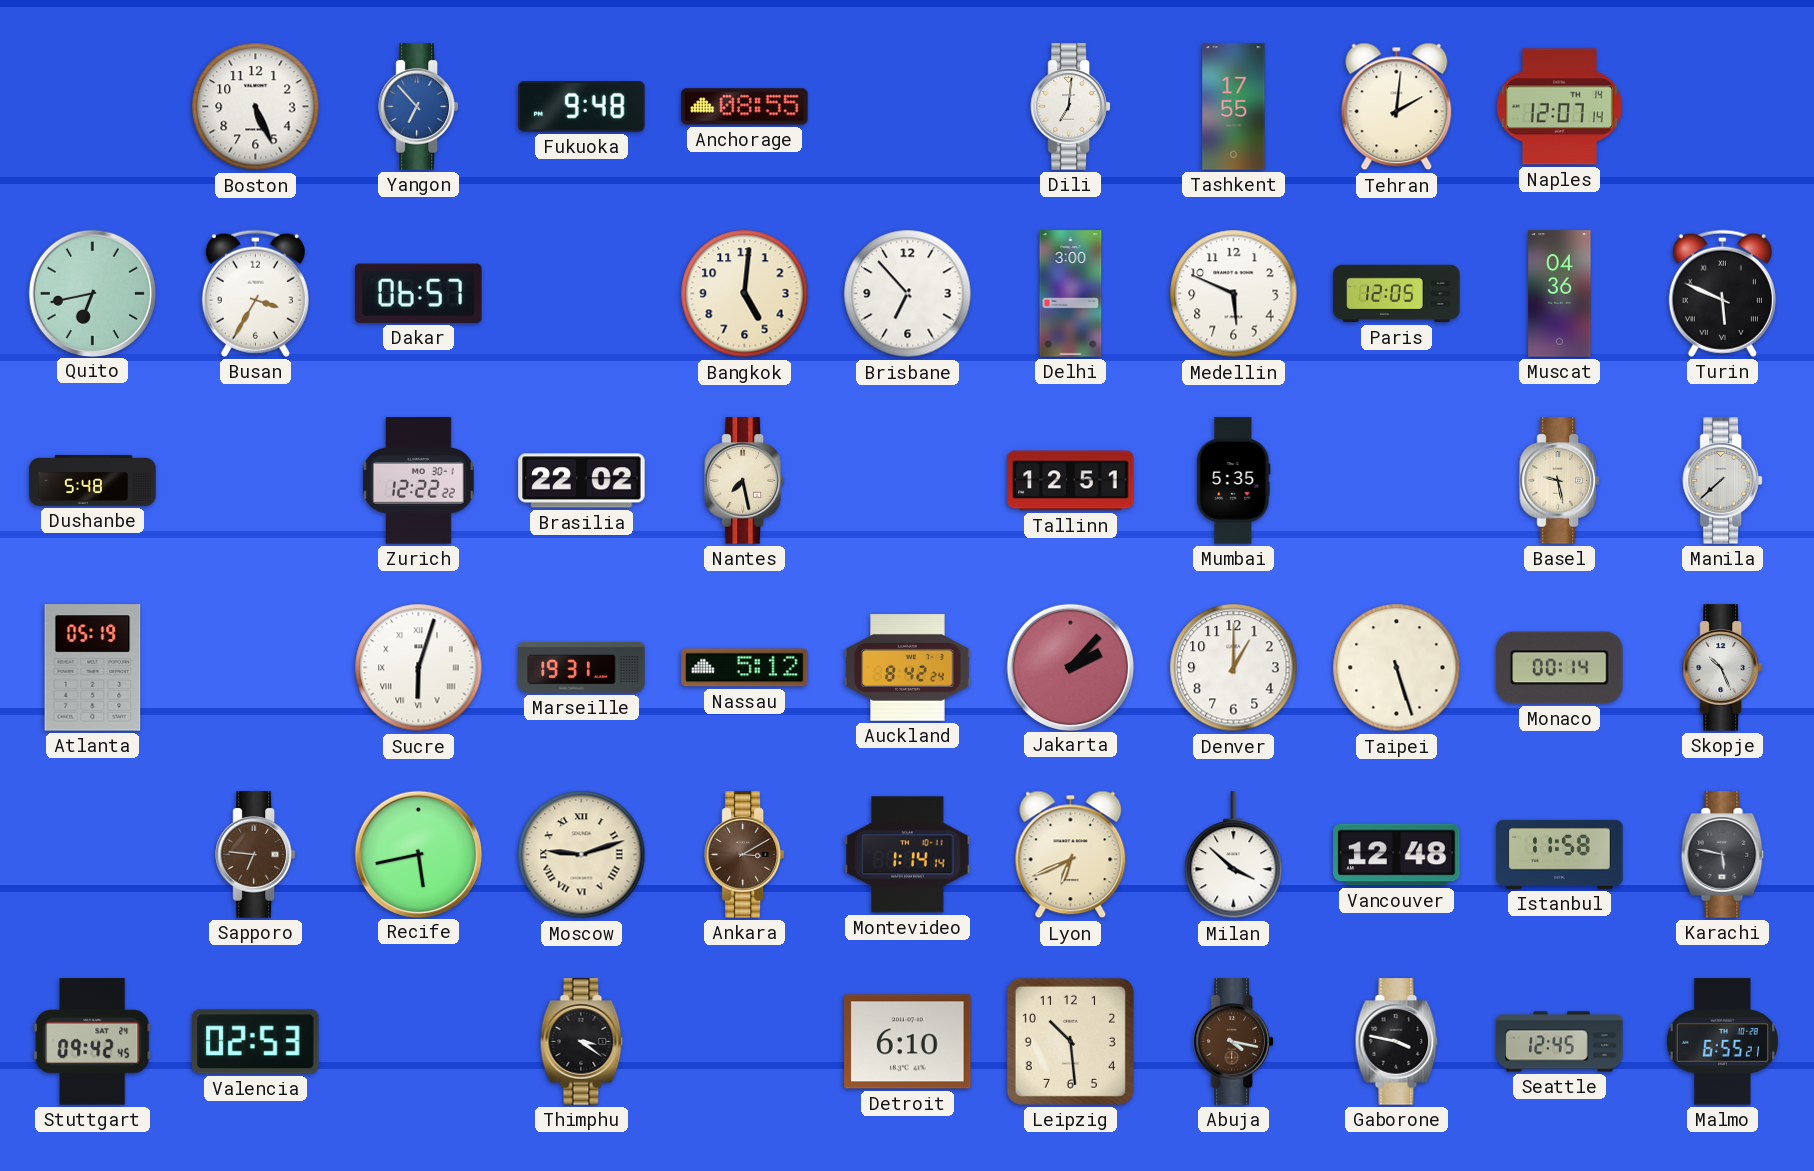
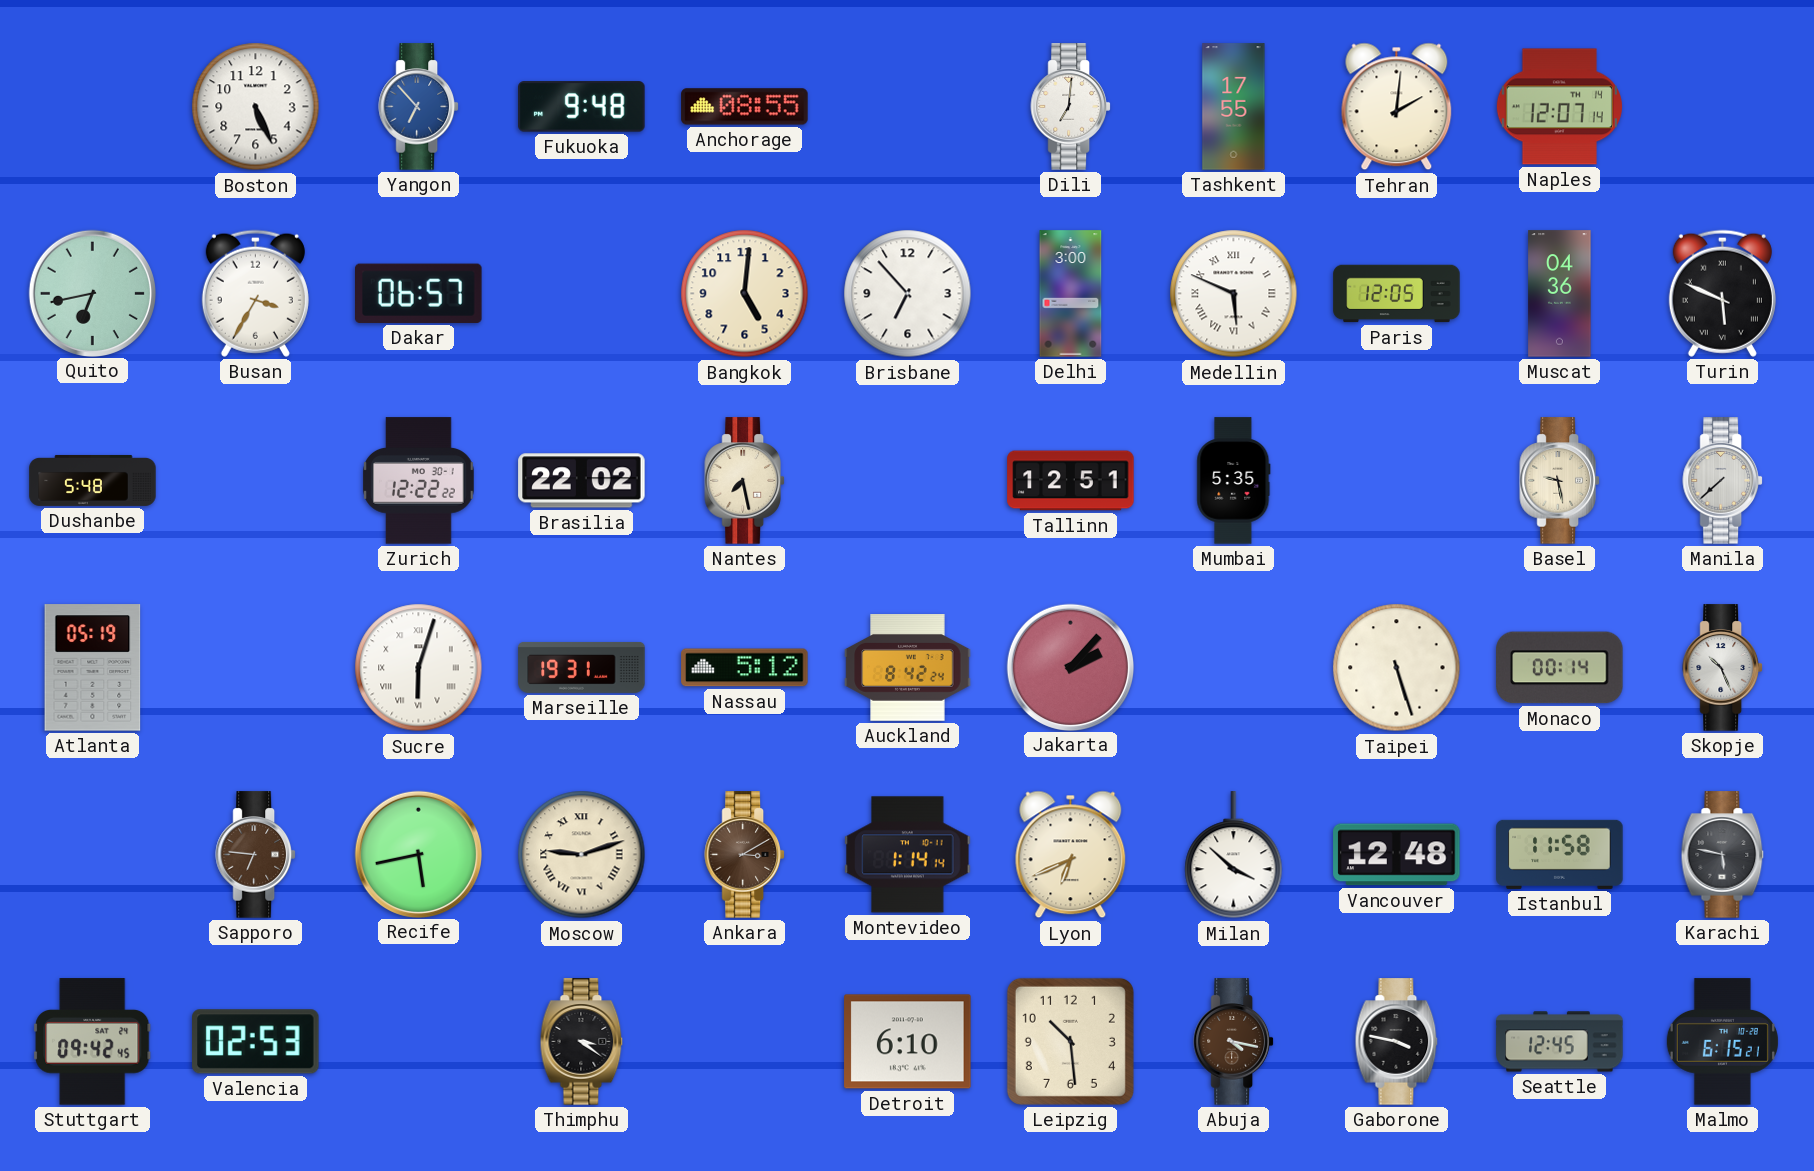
Medellin numerals: Arabic -> Roman (1234, 294)
Denver: 1:00 -> none (1234, 668)
Malmo: 6:55 -> 6:15 (1722, 1042)
